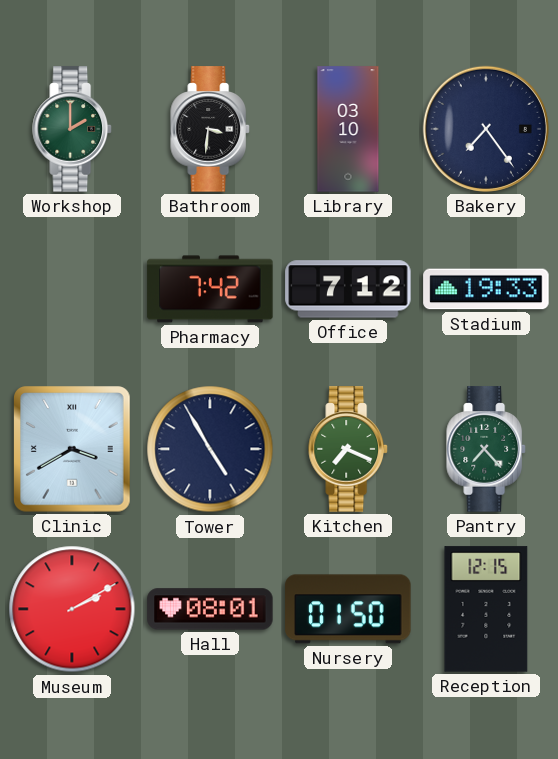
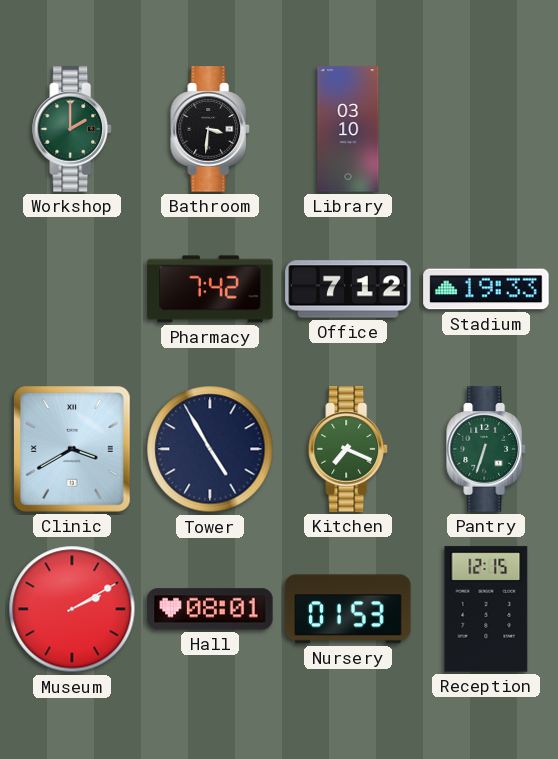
Bakery: 7:24 -> none (486, 129)
Pantry: 7:23 -> 6:33 (486, 449)
Nursery: 01:50 -> 01:53 (348, 609)
